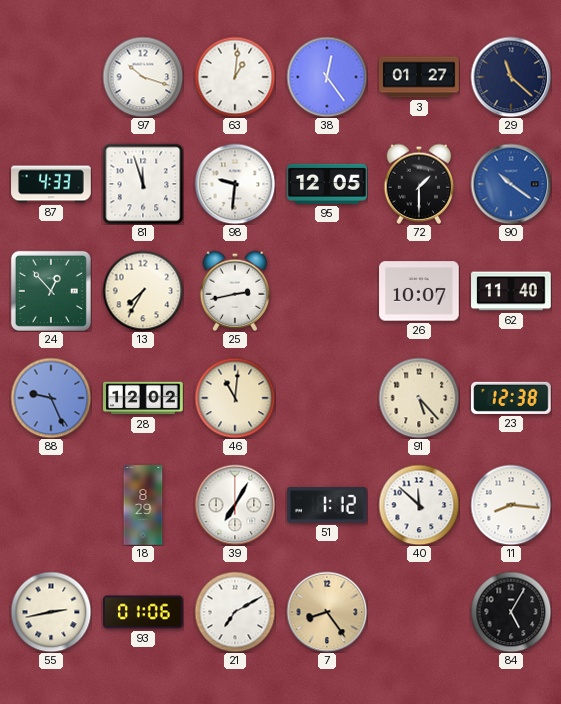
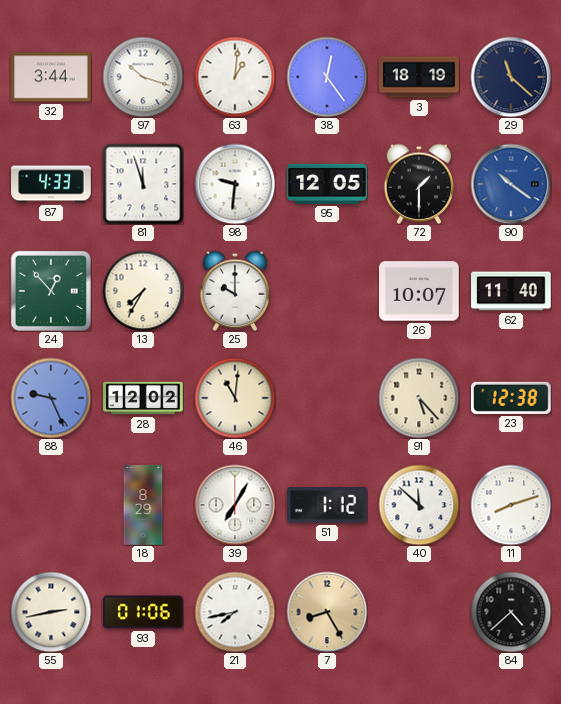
32: none -> 3:44 (51, 77)
3: 01:27 -> 18:19 (419, 77)
25: 2:43 -> 10:00 (235, 291)
11: 8:16 -> 8:12 (511, 505)
21: 7:10 -> 7:43 (235, 612)
7: 8:24 -> 8:25 (327, 612)
84: 5:05 -> 4:38 (511, 612)
